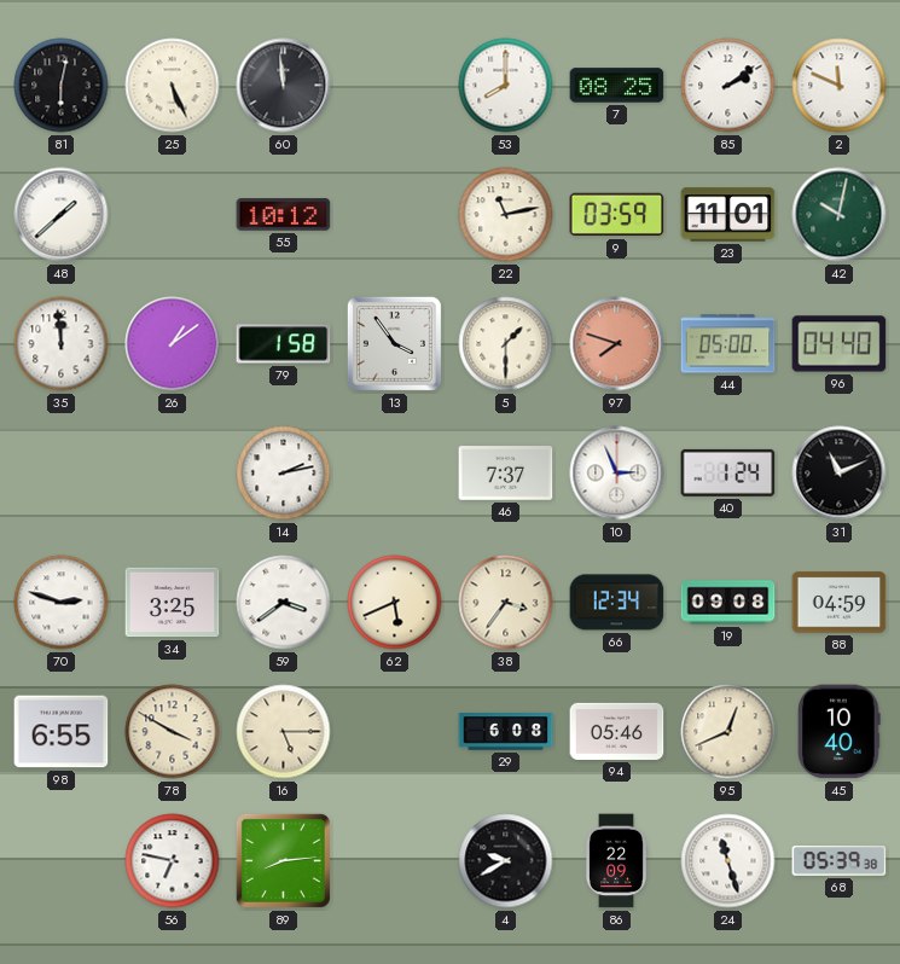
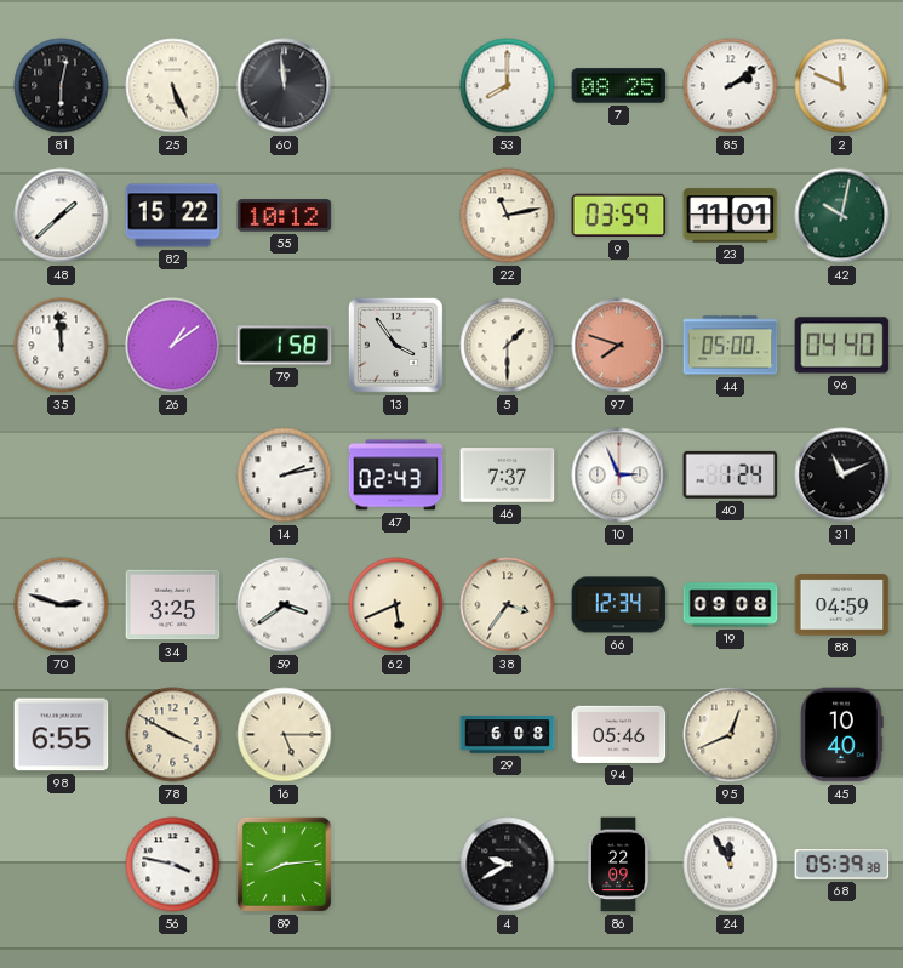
82: none -> 15:22 (173, 216)
47: none -> 02:43 (396, 476)
56: 6:47 -> 3:47 (173, 865)
24: 11:27 -> 11:55 (731, 865)
